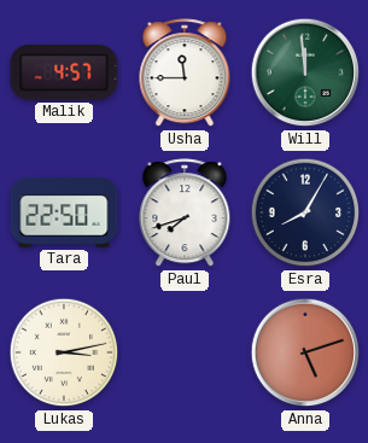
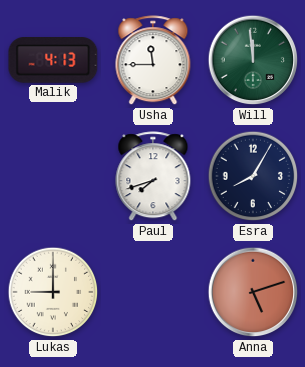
Malik: 4:57 -> 4:13 (53, 61)
Tara: 22:50 -> none (64, 212)
Lukas: 3:13 -> 9:00 (53, 292)
